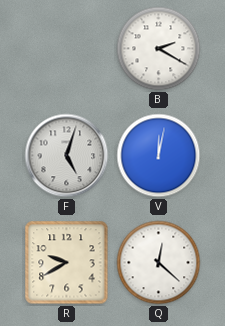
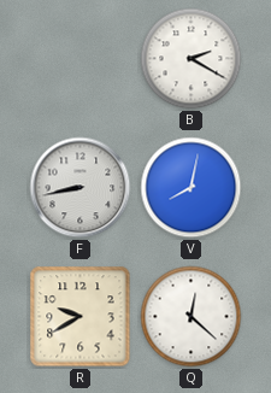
F: 5:03 -> 8:43 (81, 188)
V: 12:02 -> 8:02 (192, 188)
